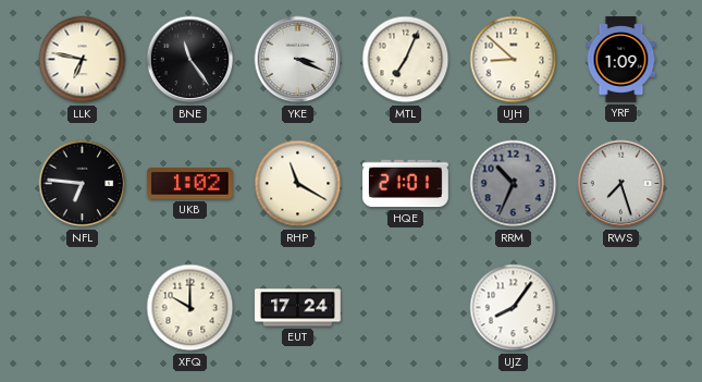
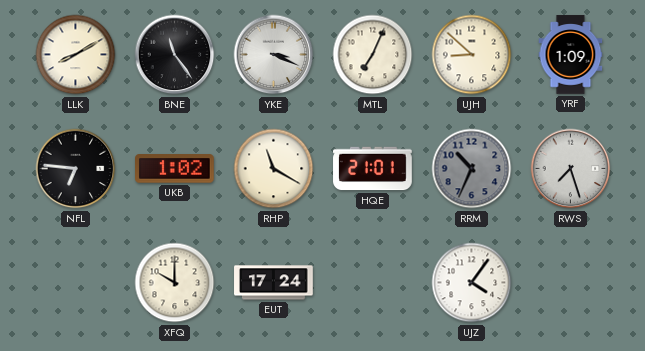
LLK: 6:47 -> 8:10 (76, 55)
UJZ: 8:06 -> 4:06 (472, 283)
